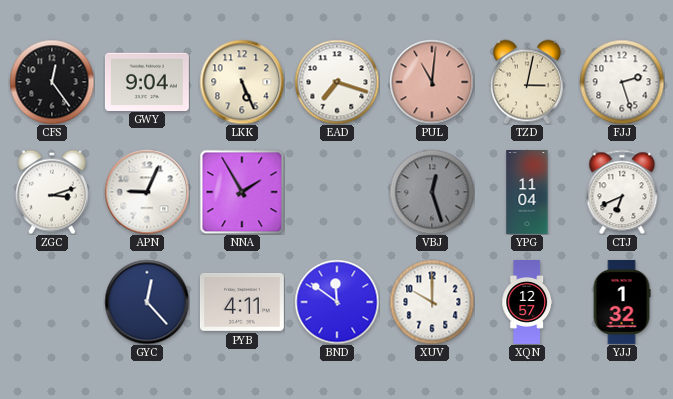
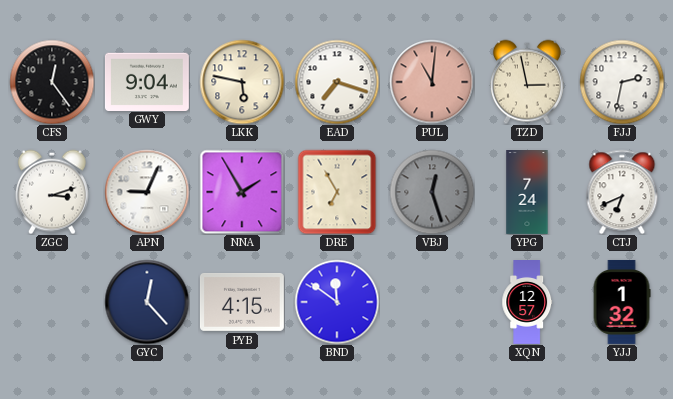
LKK: 5:26 -> 5:47 (242, 82)
TZD: 3:02 -> 2:58 (527, 82)
FJJ: 2:27 -> 2:32 (622, 82)
DRE: none -> 6:55 (337, 192)
YPG: 11:04 -> 7:24 (527, 193)
PYB: 4:11 -> 4:15 (242, 302)
XUV: 10:00 -> none (432, 302)
